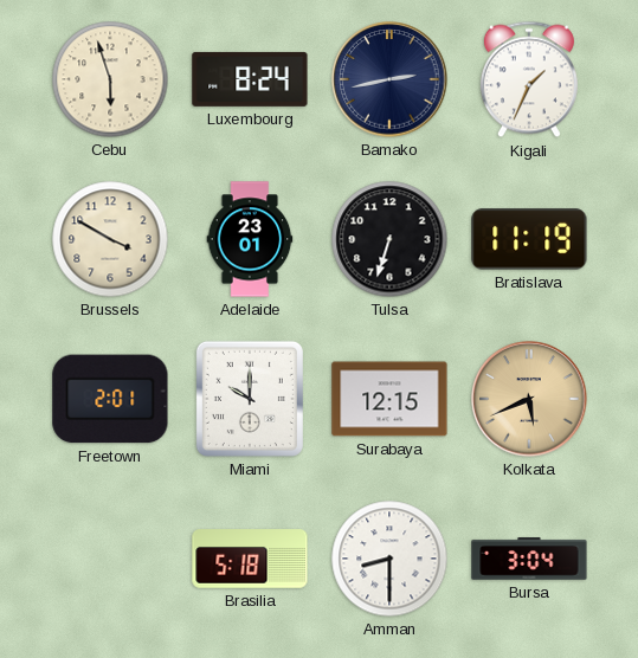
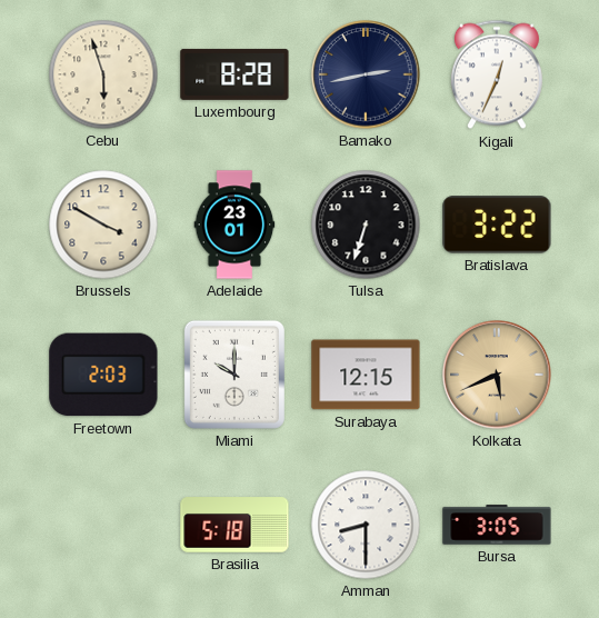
Luxembourg: 8:24 -> 8:28 (234, 74)
Kigali: 1:34 -> 12:34 (497, 74)
Bratislava: 11:19 -> 3:22 (497, 225)
Freetown: 2:01 -> 2:03 (103, 375)
Bursa: 3:04 -> 3:05 (497, 525)
